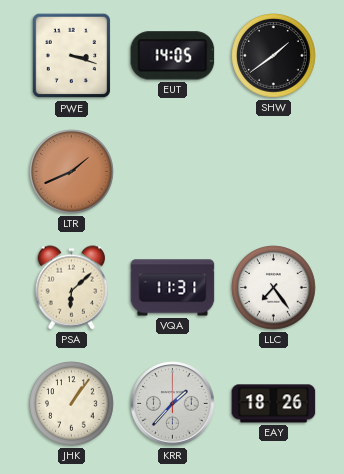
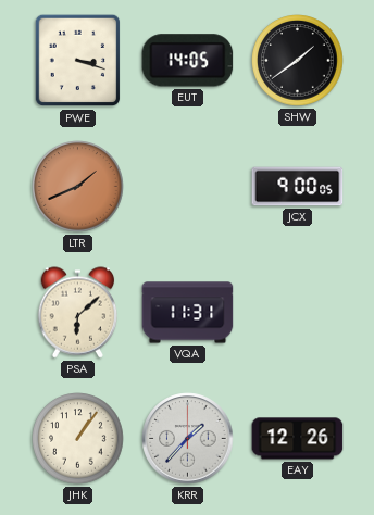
JCX: none -> 9:00 (298, 187)
LLC: 7:24 -> none (274, 288)
EAY: 18:26 -> 12:26 (298, 439)
